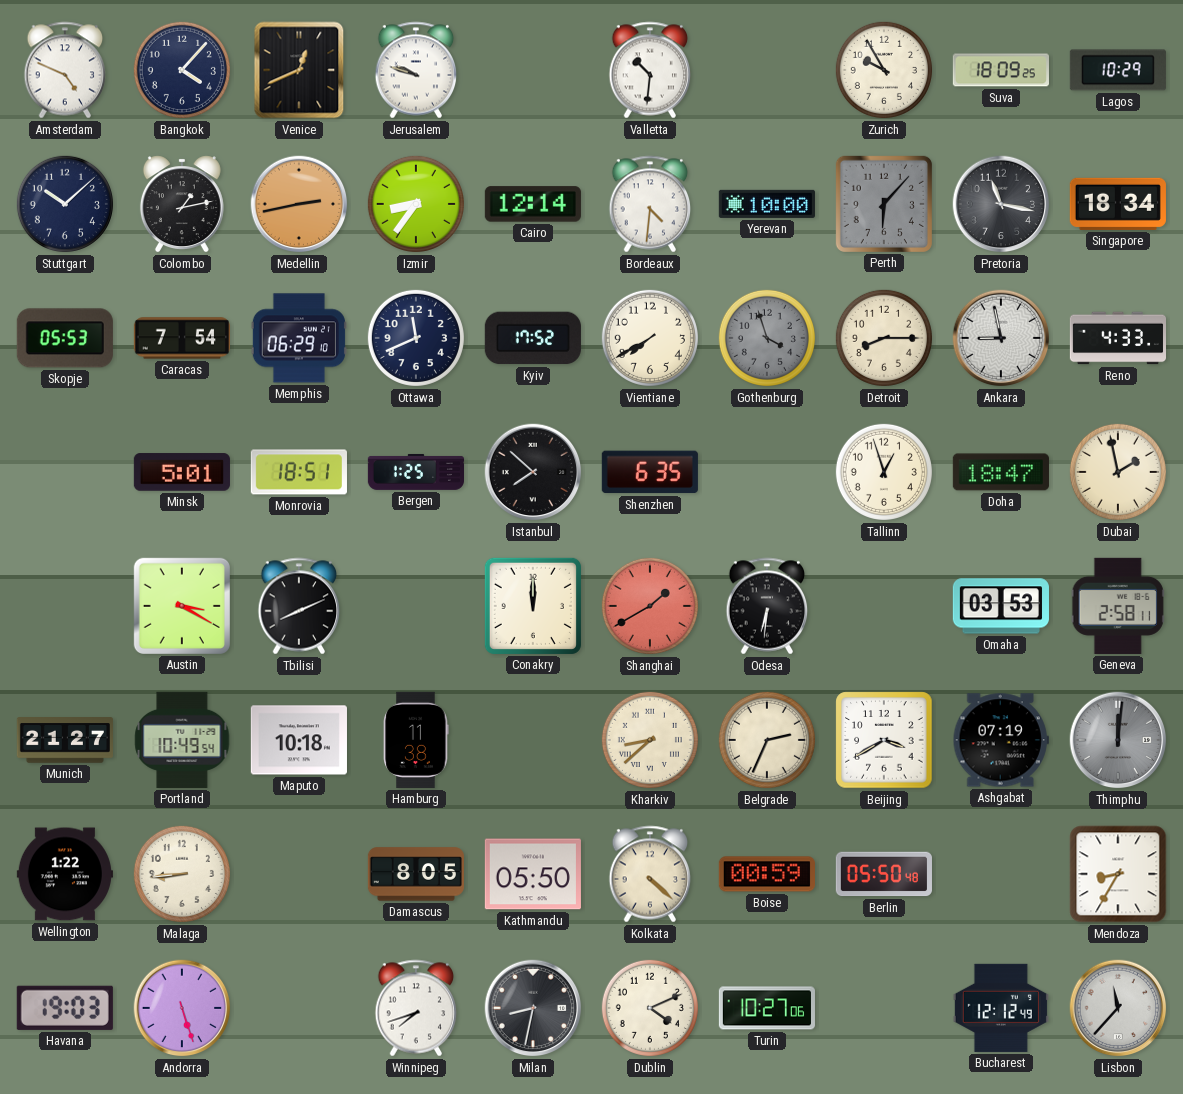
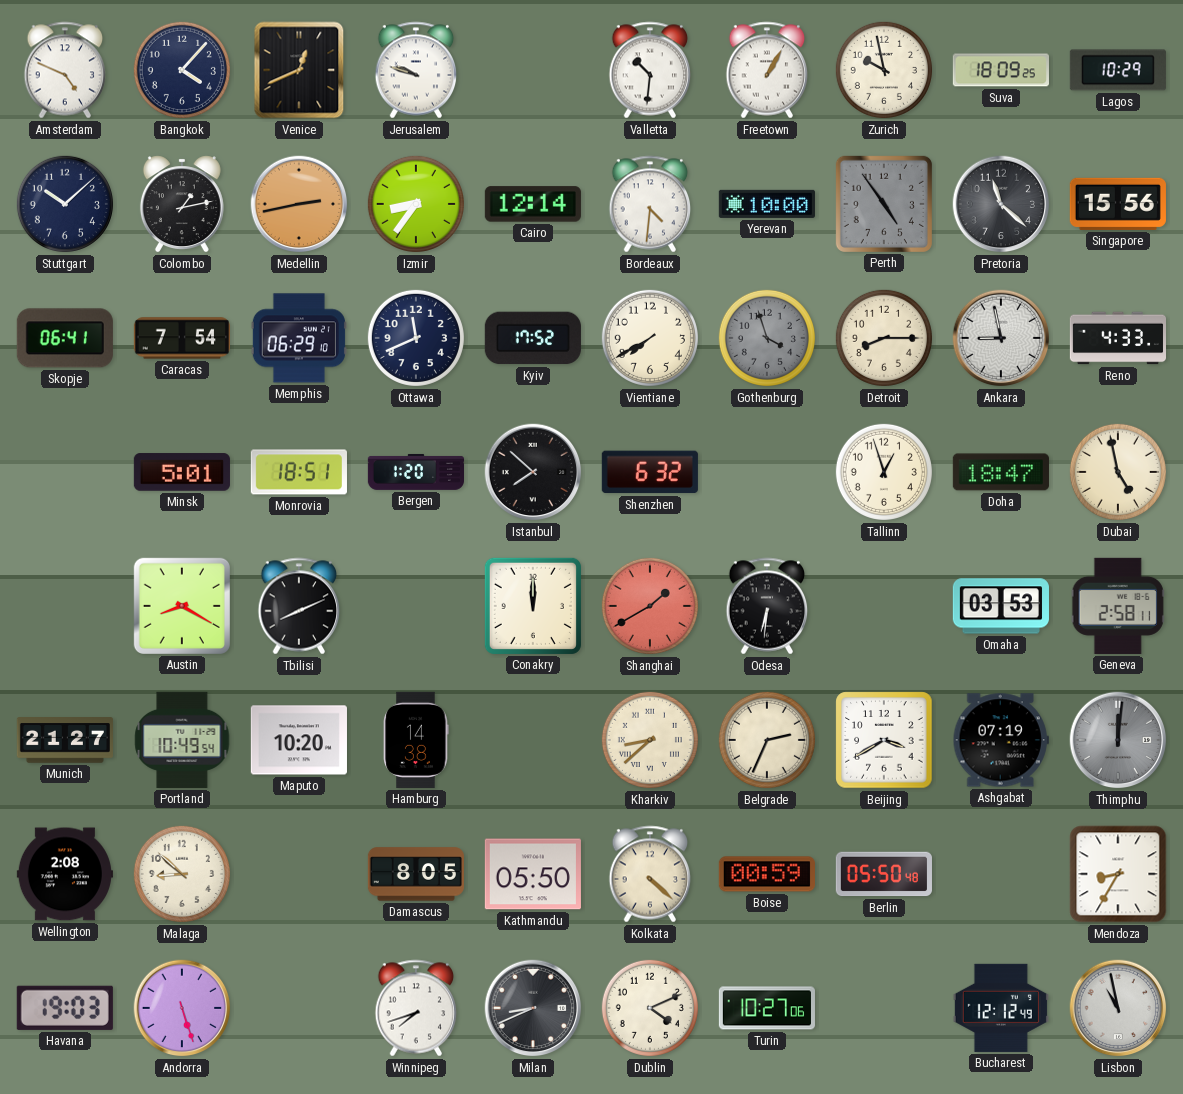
Freetown: none -> 1:05 (767, 70)
Zurich: 9:55 -> 9:58 (884, 70)
Perth: 6:07 -> 4:54 (884, 204)
Pretoria: 11:17 -> 11:22 (1001, 204)
Singapore: 18:34 -> 15:56 (1118, 204)
Skopje: 05:53 -> 06:41 (65, 338)
Bergen: 1:25 -> 1:20 (415, 472)
Shenzhen: 6:35 -> 6:32 (650, 472)
Dubai: 1:58 -> 4:58 (1118, 472)
Austin: 3:20 -> 8:20 (182, 606)
Maputo: 10:18 -> 10:20 (299, 740)
Hamburg: 11:38 -> 14:38 (416, 740)
Wellington: 1:22 -> 2:08 (65, 874)
Malaga: 8:44 -> 8:52 (182, 874)
Milan: 8:32 -> 8:41 (533, 1008)
Lisbon: 11:37 -> 10:58 (1118, 1008)
